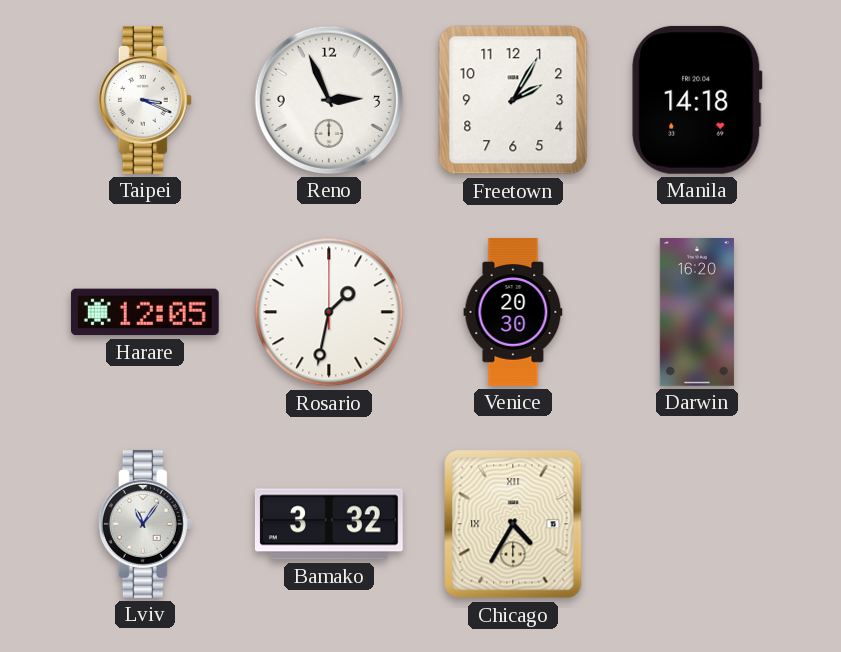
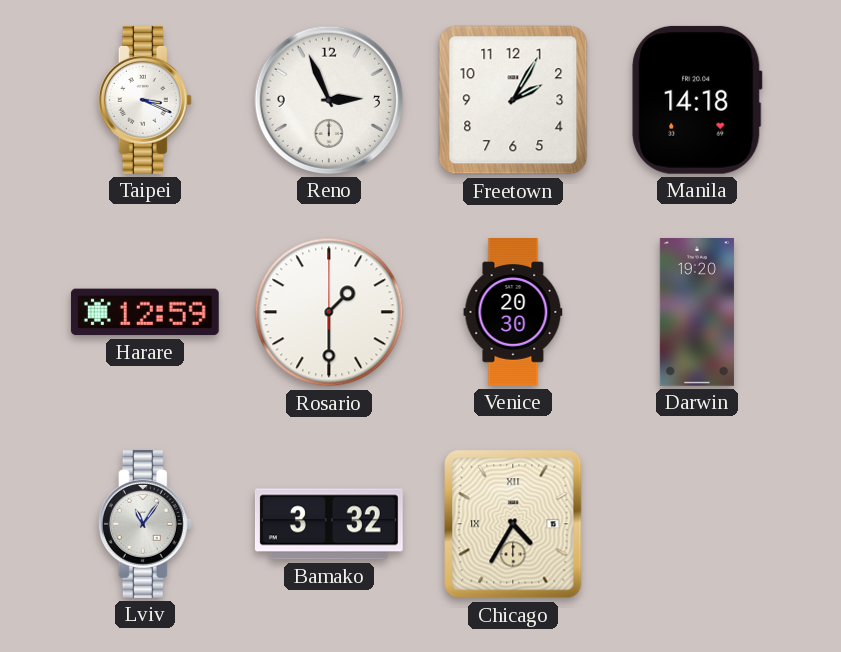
Harare: 12:05 -> 12:59 (145, 312)
Rosario: 1:32 -> 1:30 (329, 312)
Darwin: 16:20 -> 19:20 (697, 313)
